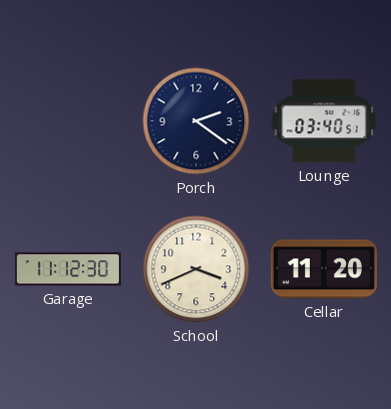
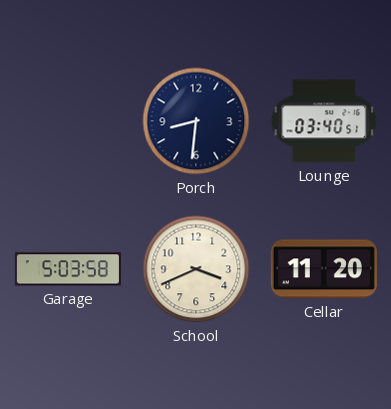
Porch: 2:21 -> 8:31 (196, 121)
Garage: 11:12 -> 5:03 (68, 269)
